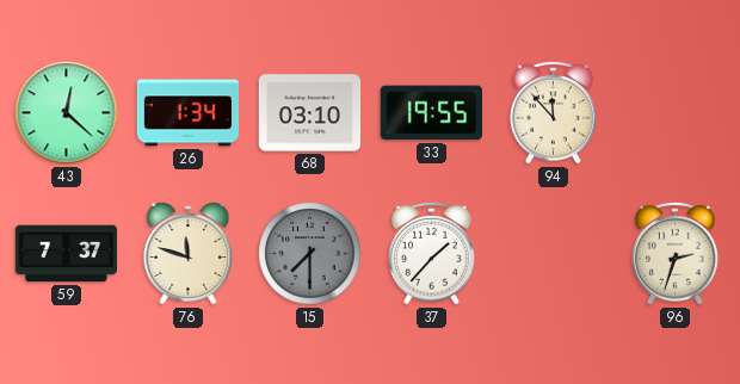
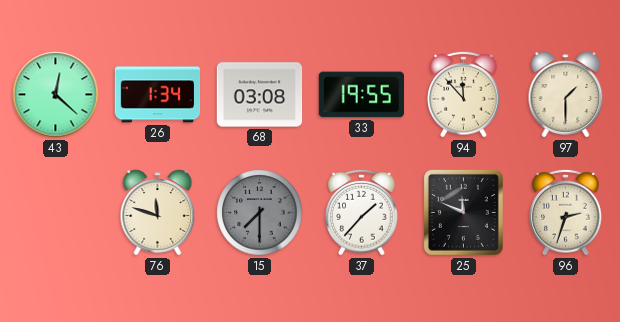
68: 03:10 -> 03:08 (260, 95)
97: none -> 1:30 (566, 95)
59: 7:37 -> none (67, 254)
25: none -> 11:49 (463, 212)
